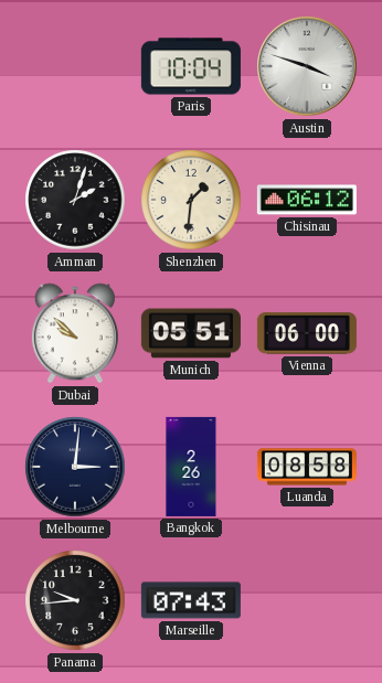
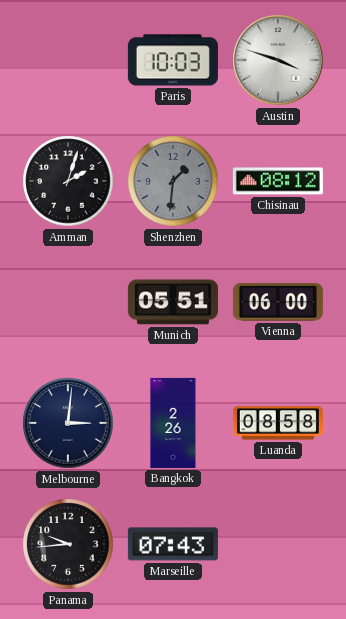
Paris: 10:04 -> 10:03 (173, 60)
Shenzhen dial: cream -> grey (173, 181)
Chisinau: 06:12 -> 08:12 (278, 181)
Dubai: 9:52 -> none (75, 333)
